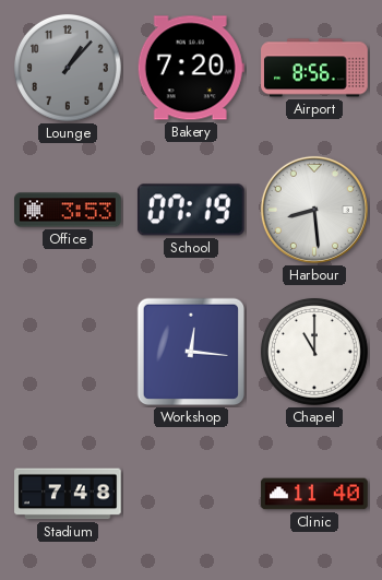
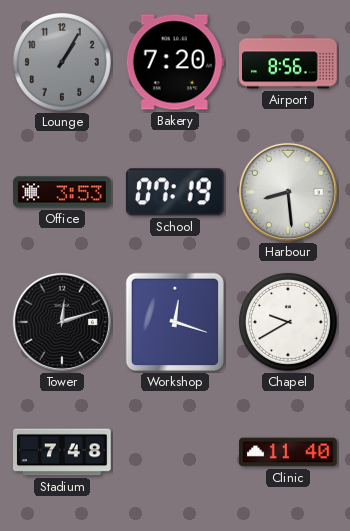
Lounge: 1:07 -> 1:05 (62, 62)
Tower: none -> 12:12 (62, 322)
Workshop: 12:16 -> 12:18 (175, 322)
Chapel: 11:00 -> 9:40 (288, 322)
